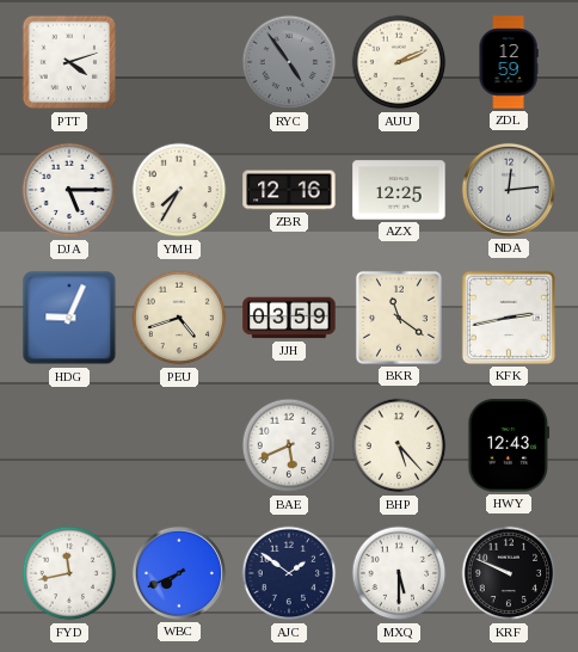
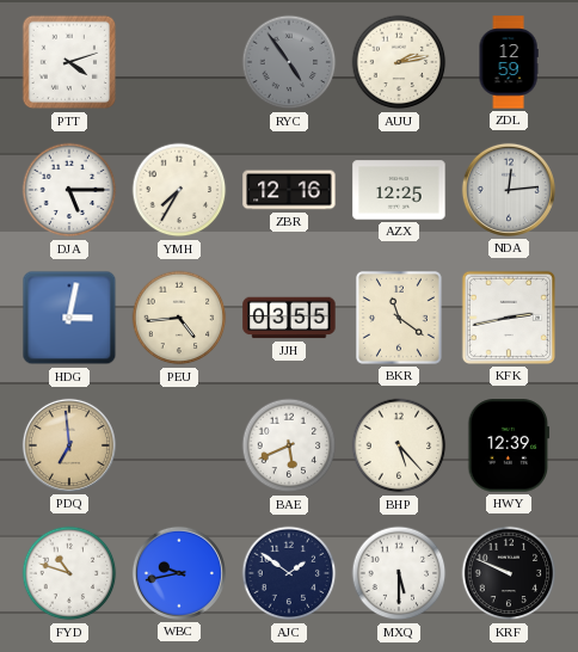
AUU: 2:11 -> 2:13 (399, 62)
HDG: 9:04 -> 3:02 (69, 318)
PEU: 4:42 -> 4:44 (179, 318)
JJH: 03:59 -> 03:55 (289, 318)
PDQ: none -> 6:59 (69, 445)
HWY: 12:43 -> 12:39 (509, 445)
FYD: 11:43 -> 10:48 (69, 573)
WBC: 7:41 -> 9:43 (179, 573)
